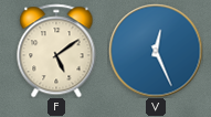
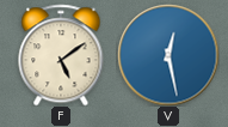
V: 12:26 -> 12:28 (168, 55)
